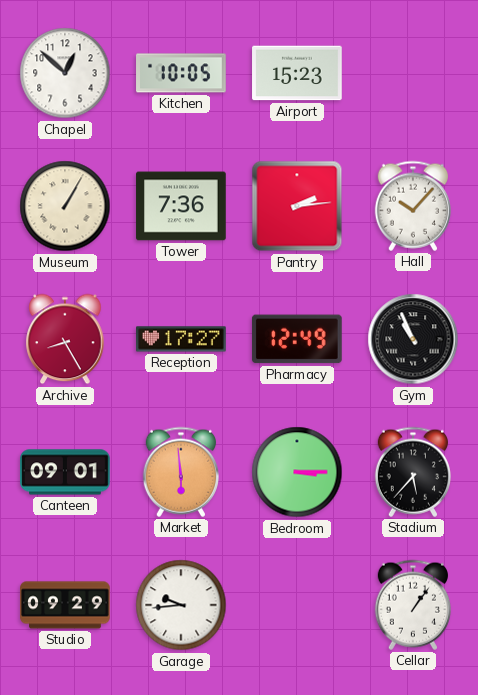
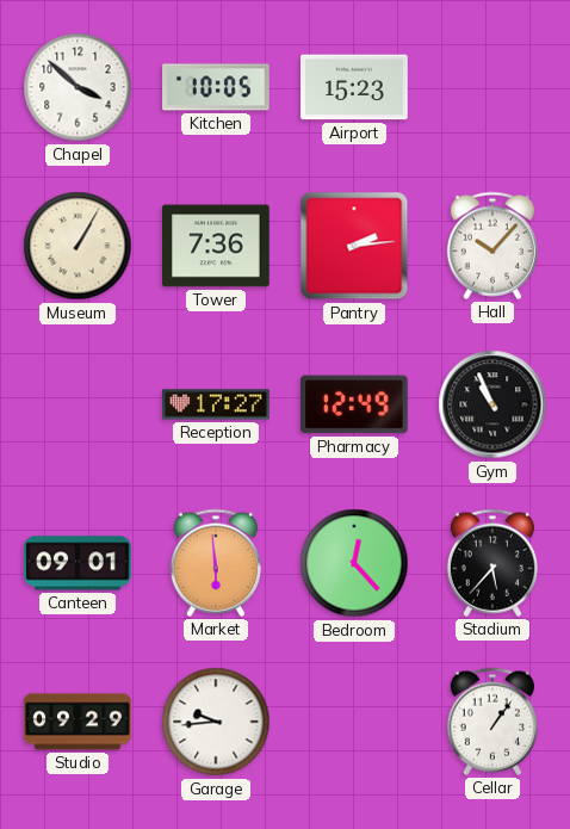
Chapel: 12:52 -> 3:52 (78, 87)
Archive: 8:25 -> none (65, 339)
Bedroom: 3:15 -> 12:23 (354, 563)
